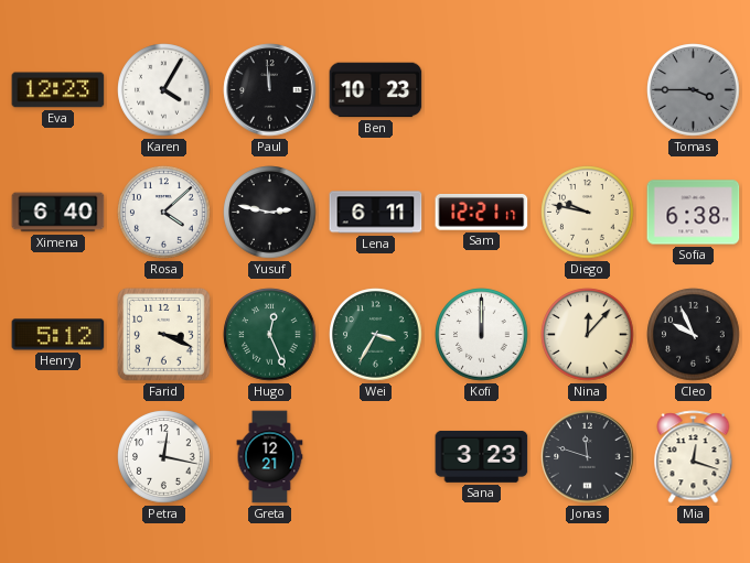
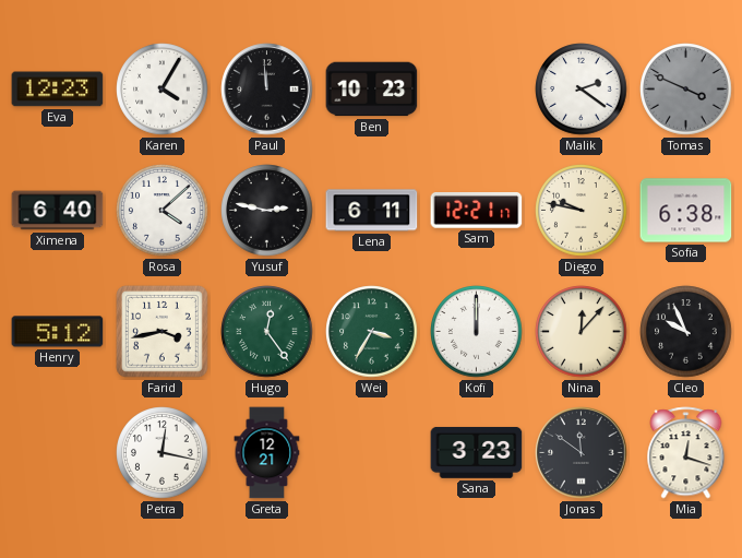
Malik: none -> 2:21 (582, 90)
Tomas: 3:45 -> 3:49 (686, 90)
Farid: 3:19 -> 3:43 (161, 331)
Hugo: 12:26 -> 12:24 (267, 332)
Jonas: 11:48 -> 11:51 (582, 453)
